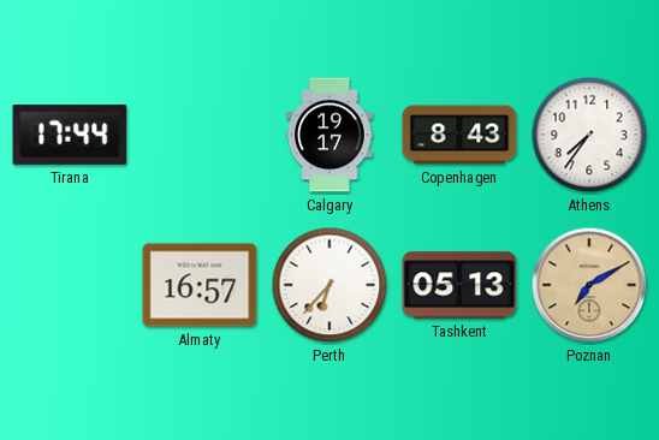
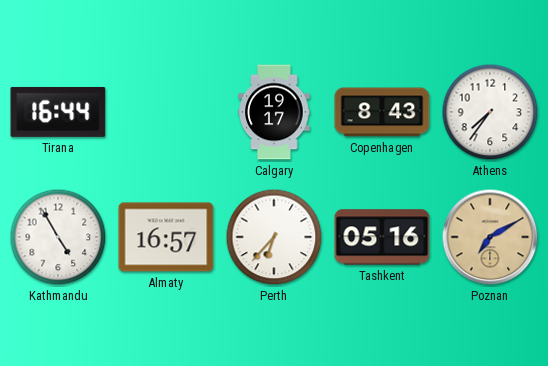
Tirana: 17:44 -> 16:44 (58, 112)
Kathmandu: none -> 4:55 (58, 237)
Tashkent: 05:13 -> 05:16 (382, 237)
